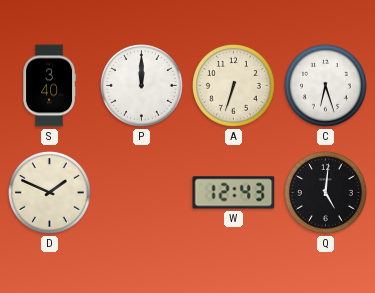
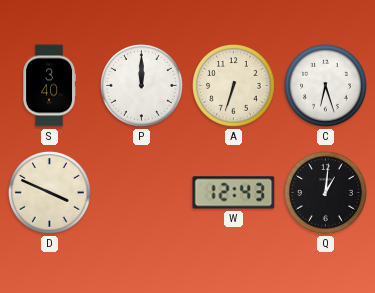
D: 1:49 -> 3:49 (50, 193)
Q: 5:01 -> 1:01 (326, 193)
